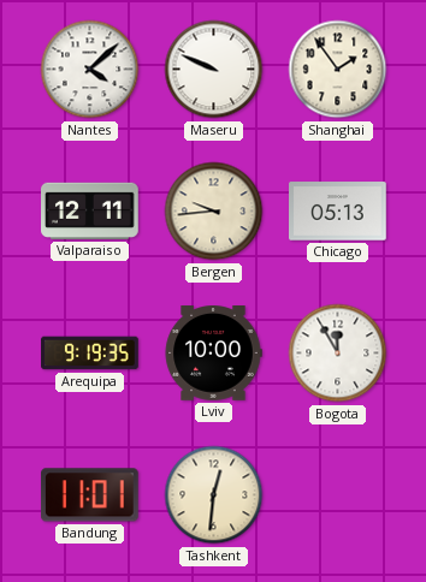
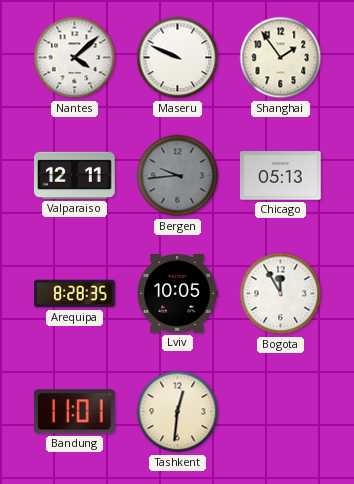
Bergen dial: cream -> grey (178, 176)
Arequipa: 9:19 -> 8:28 (75, 294)
Lviv: 10:00 -> 10:05 (177, 294)
